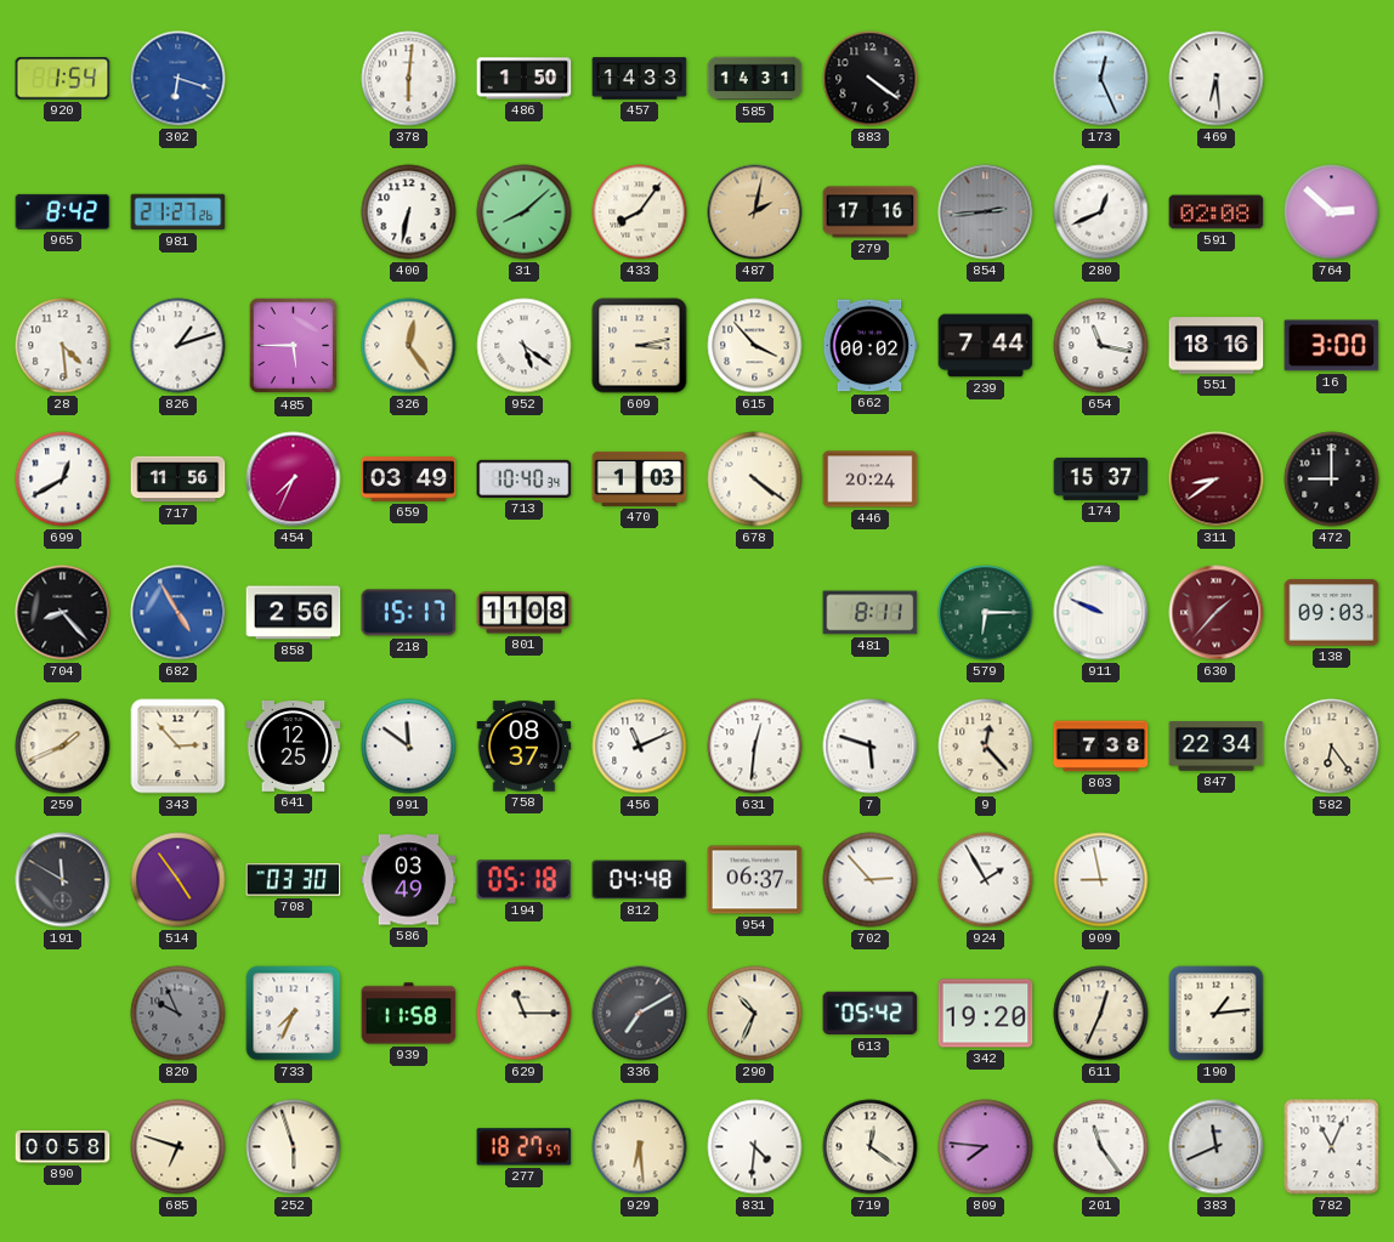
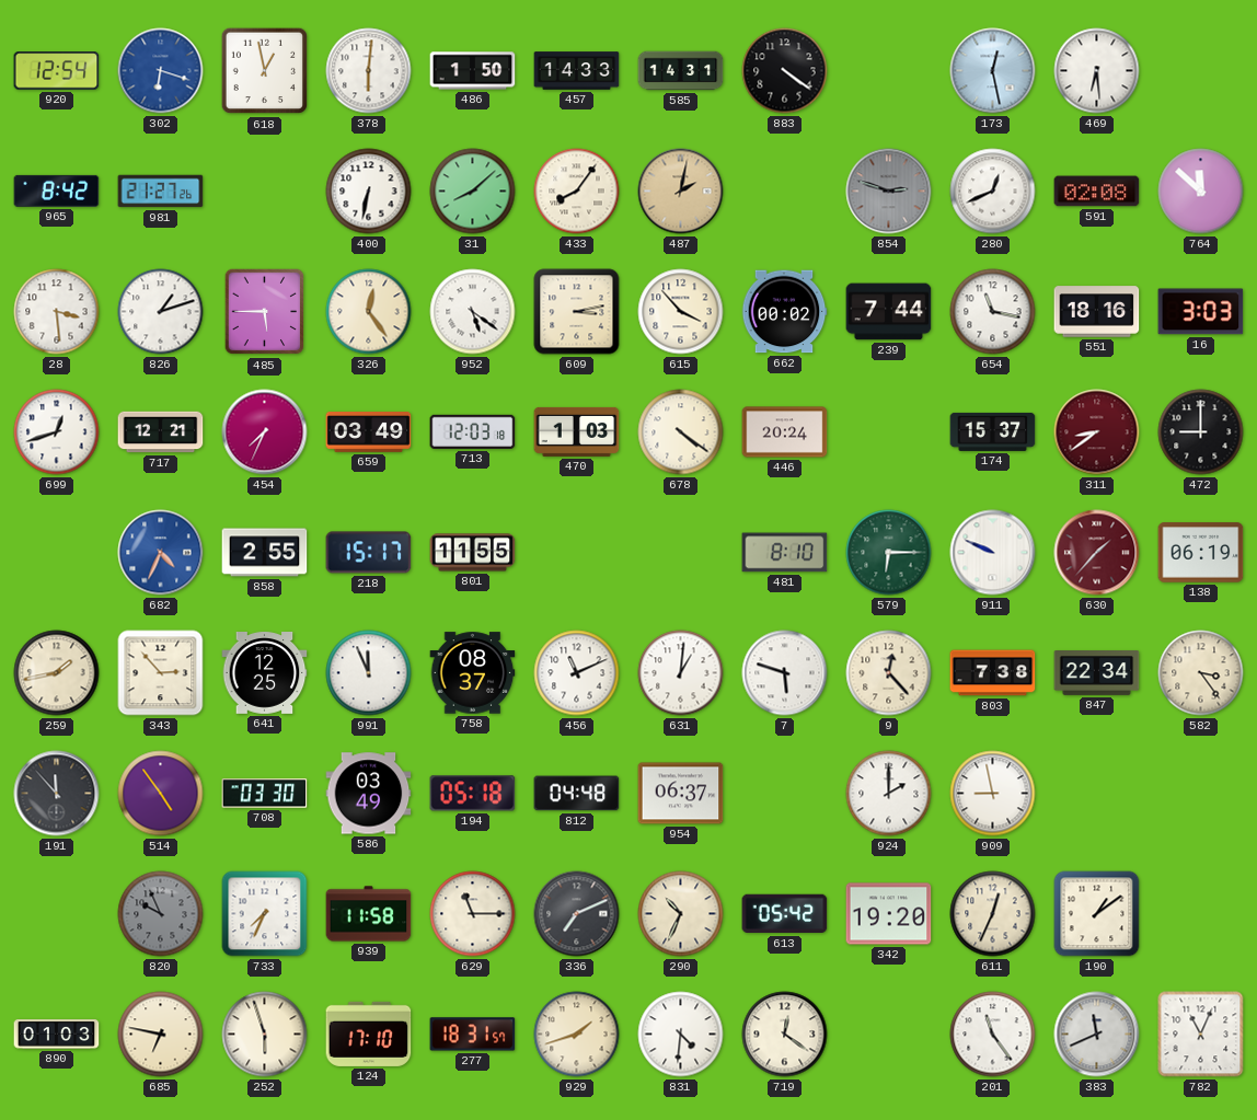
920: 1:54 -> 12:54 (57, 71)
618: none -> 12:58 (265, 71)
173: 12:26 -> 12:28 (993, 71)
279: 17:16 -> none (871, 212)
854: 2:44 -> 2:48 (889, 192)
764: 2:52 -> 11:52 (1201, 192)
28: 4:29 -> 3:29 (57, 312)
16: 3:00 -> 3:03 (1201, 312)
699: 12:40 -> 12:42 (57, 432)
717: 11:56 -> 12:21 (161, 432)
713: 10:40 -> 12:03 (473, 431)
704: 8:23 -> none (63, 613)
682: 4:55 -> 4:34 (161, 553)
858: 2:56 -> 2:55 (265, 553)
801: 11:08 -> 11:55 (473, 553)
481: 8:11 -> 8:10 (785, 553)
138: 09:03 -> 06:19 (1201, 553)
259: 1:41 -> 1:43 (57, 673)
991: 11:51 -> 11:56 (369, 673)
631: 12:31 -> 1:01 (681, 673)
582: 6:24 -> 3:24 (1201, 673)
191: 11:50 -> 11:53 (57, 794)
702: 2:53 -> none (871, 880)
924: 1:55 -> 2:00 (889, 794)
336: 7:10 -> 7:11 (577, 914)
190: 1:14 -> 1:09 (1097, 914)
890: 00:58 -> 01:03 (57, 1035)
685: 6:48 -> 6:47 (161, 1035)
124: none -> 17:10 (369, 1034)
277: 18:27 -> 18:31 (473, 1035)
929: 6:29 -> 1:42 (577, 1035)
809: 7:46 -> none (986, 1147)
